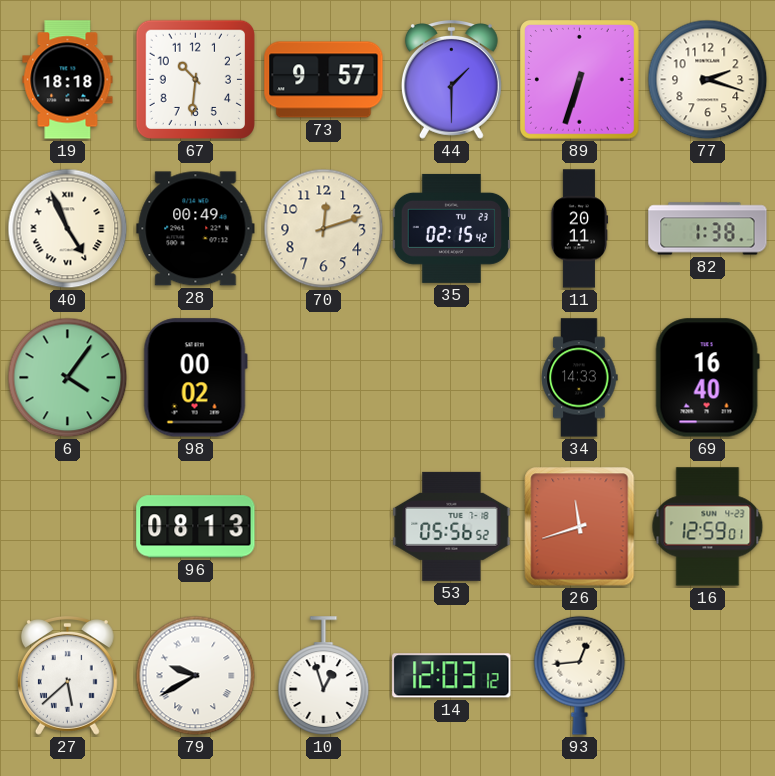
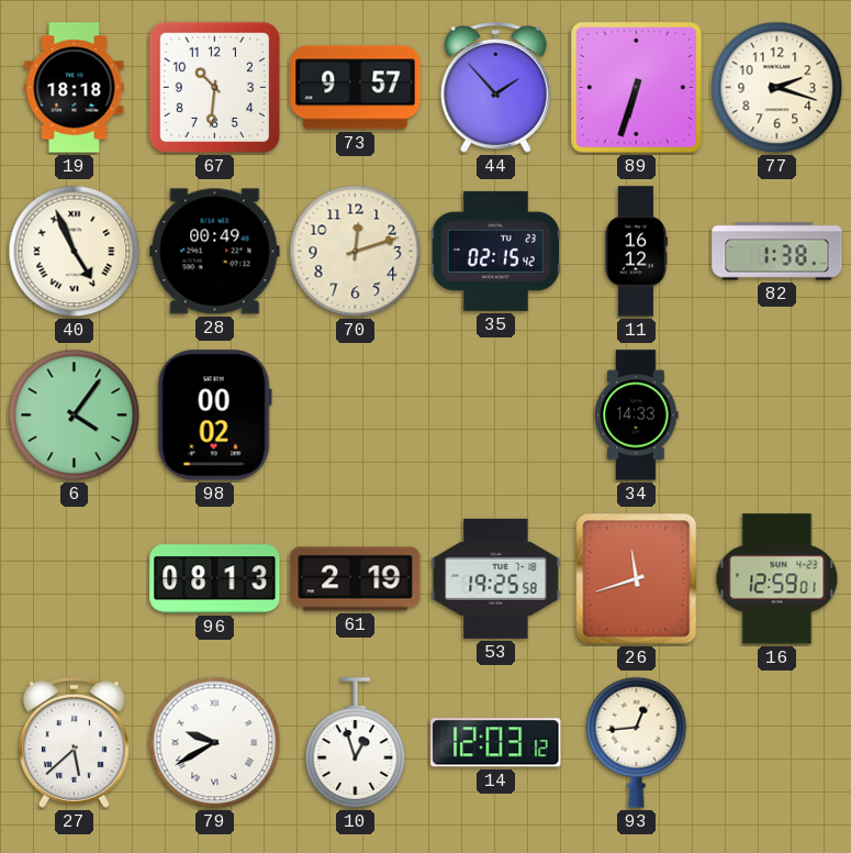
44: 1:30 -> 1:53 (495, 88)
11: 20:11 -> 16:12 (636, 252)
69: 16:40 -> none (707, 378)
61: none -> 2:19 (356, 579)
53: 05:56 -> 19:25 (496, 578)
